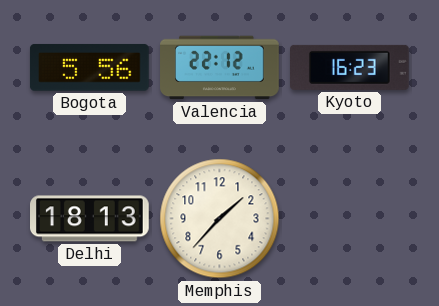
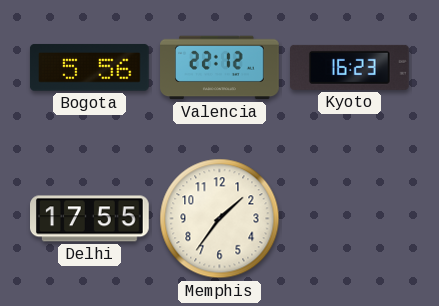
Delhi: 18:13 -> 17:55 (90, 219)
Memphis: 1:37 -> 1:36 (220, 219)
